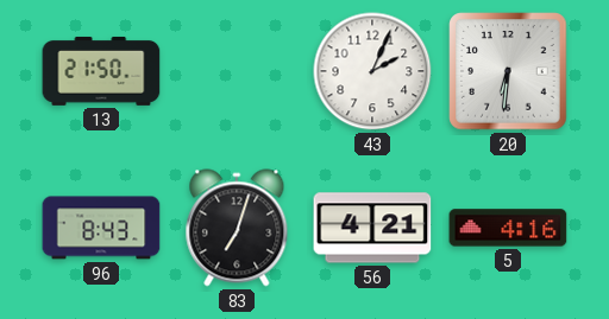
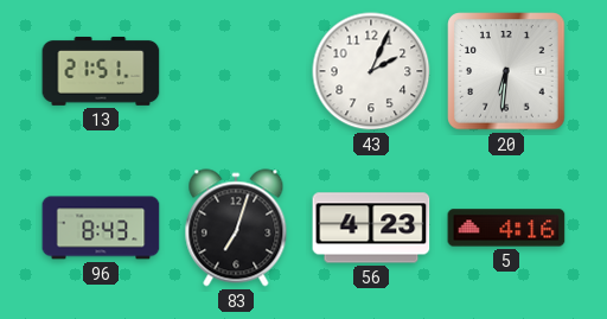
13: 21:50 -> 21:51 (101, 71)
56: 4:21 -> 4:23 (371, 228)
